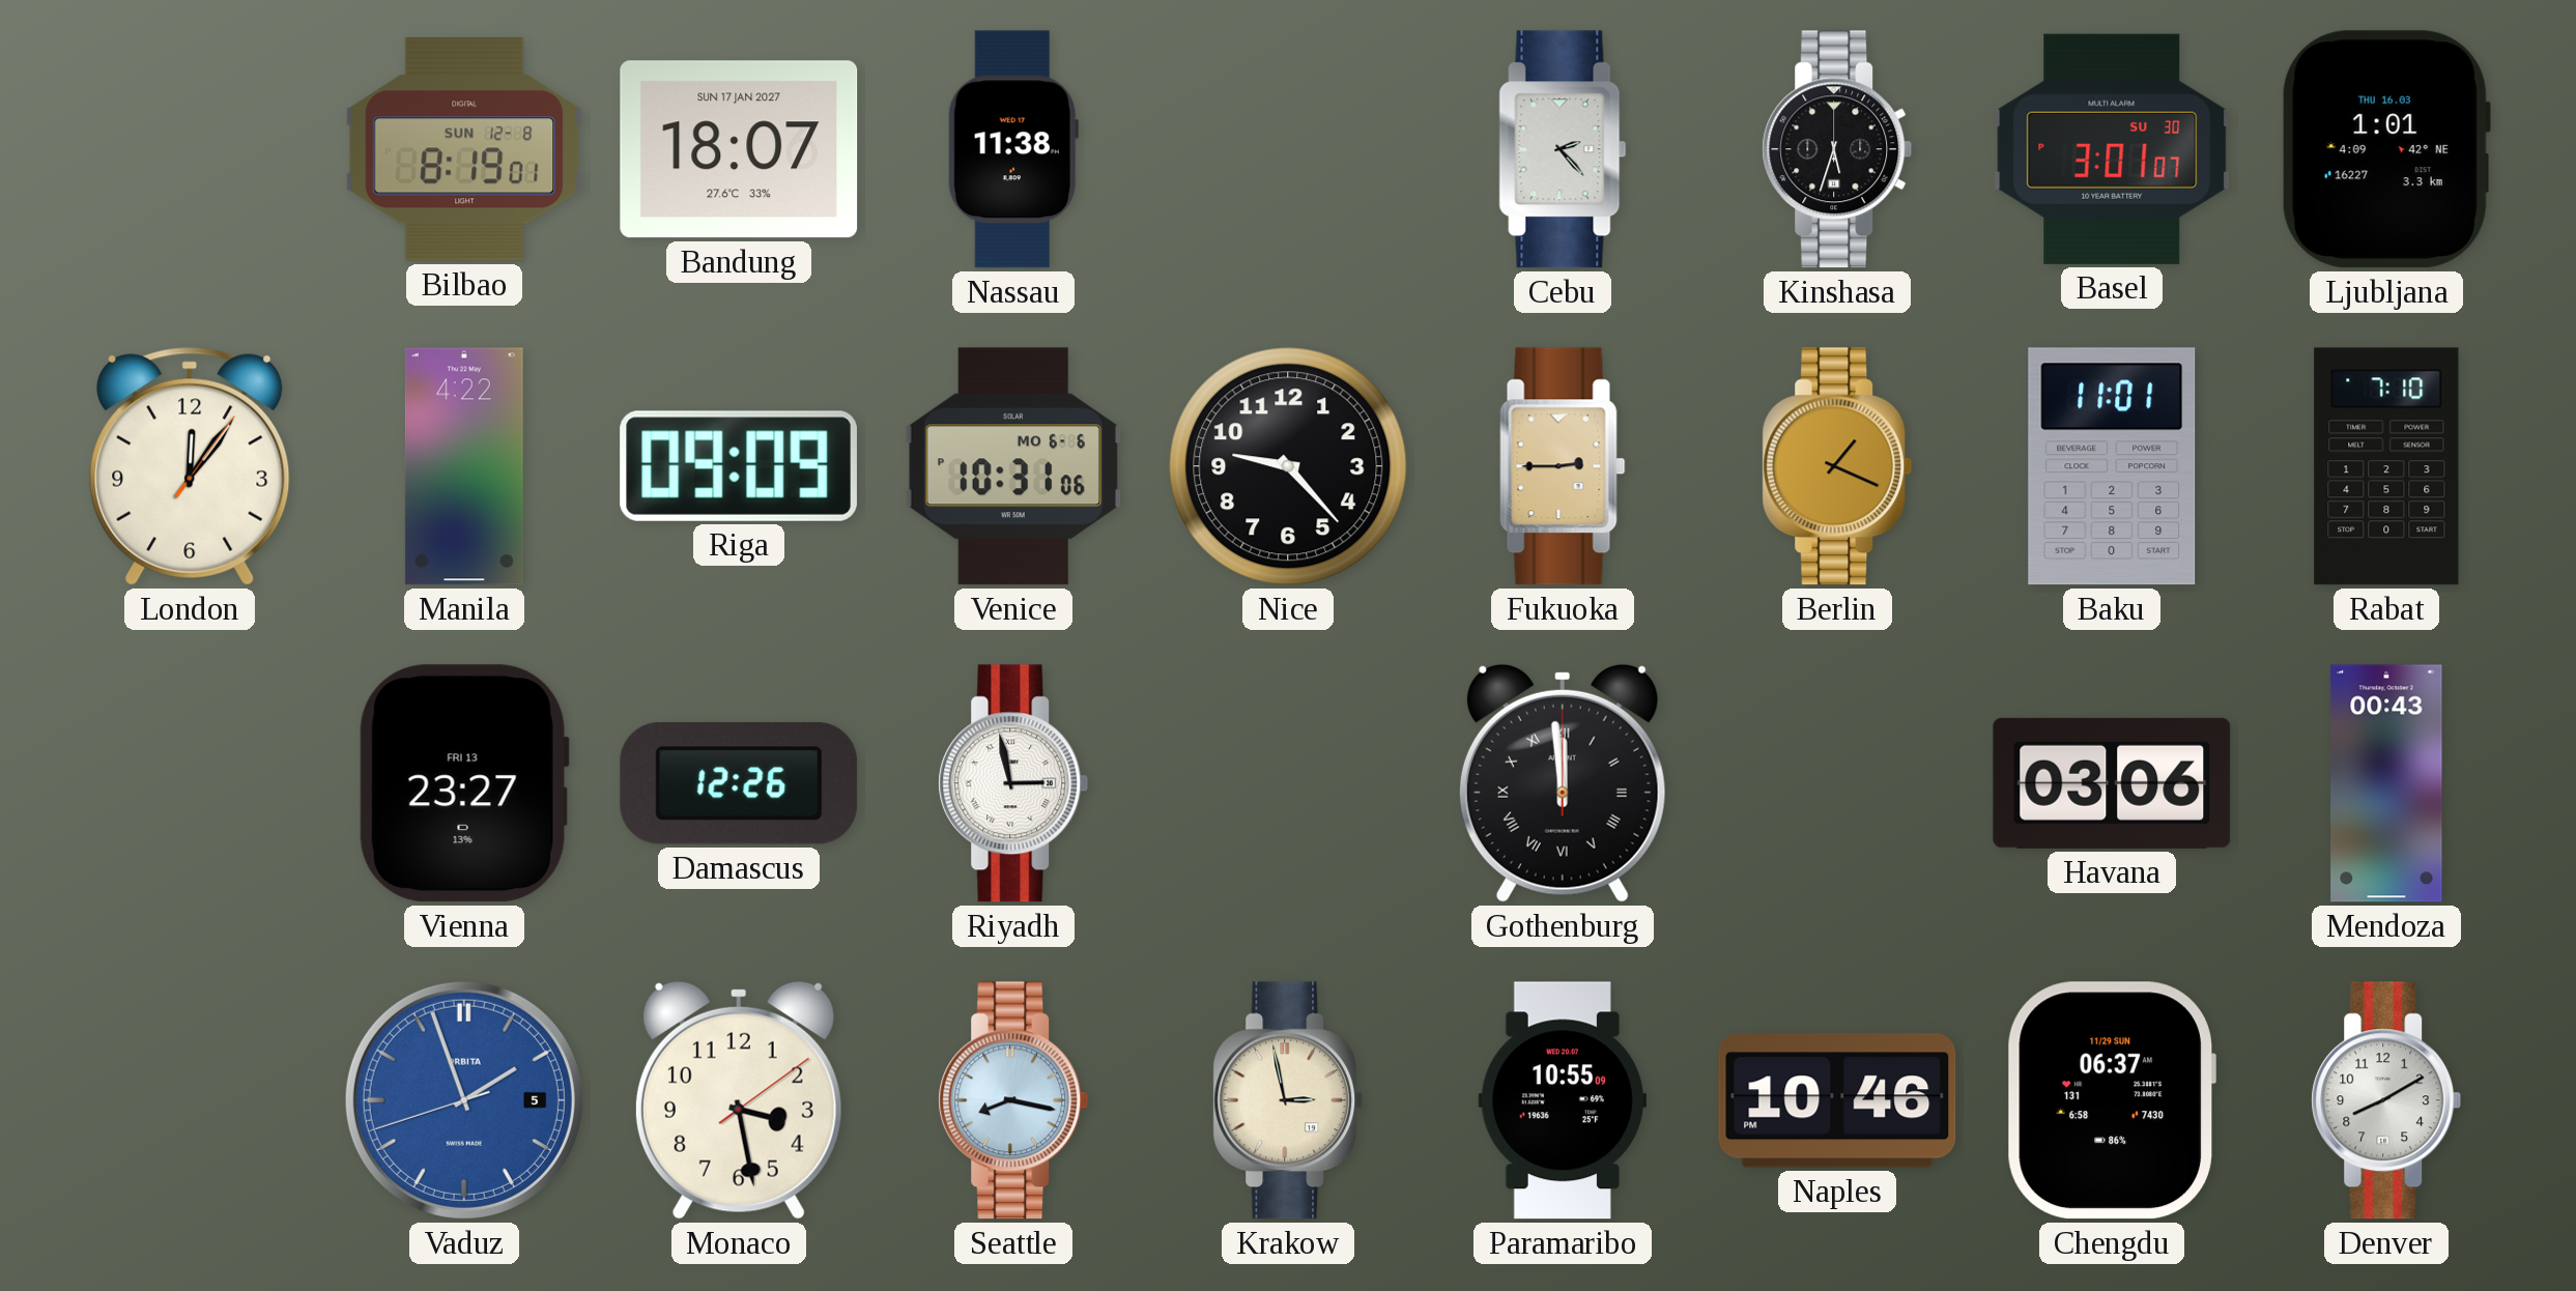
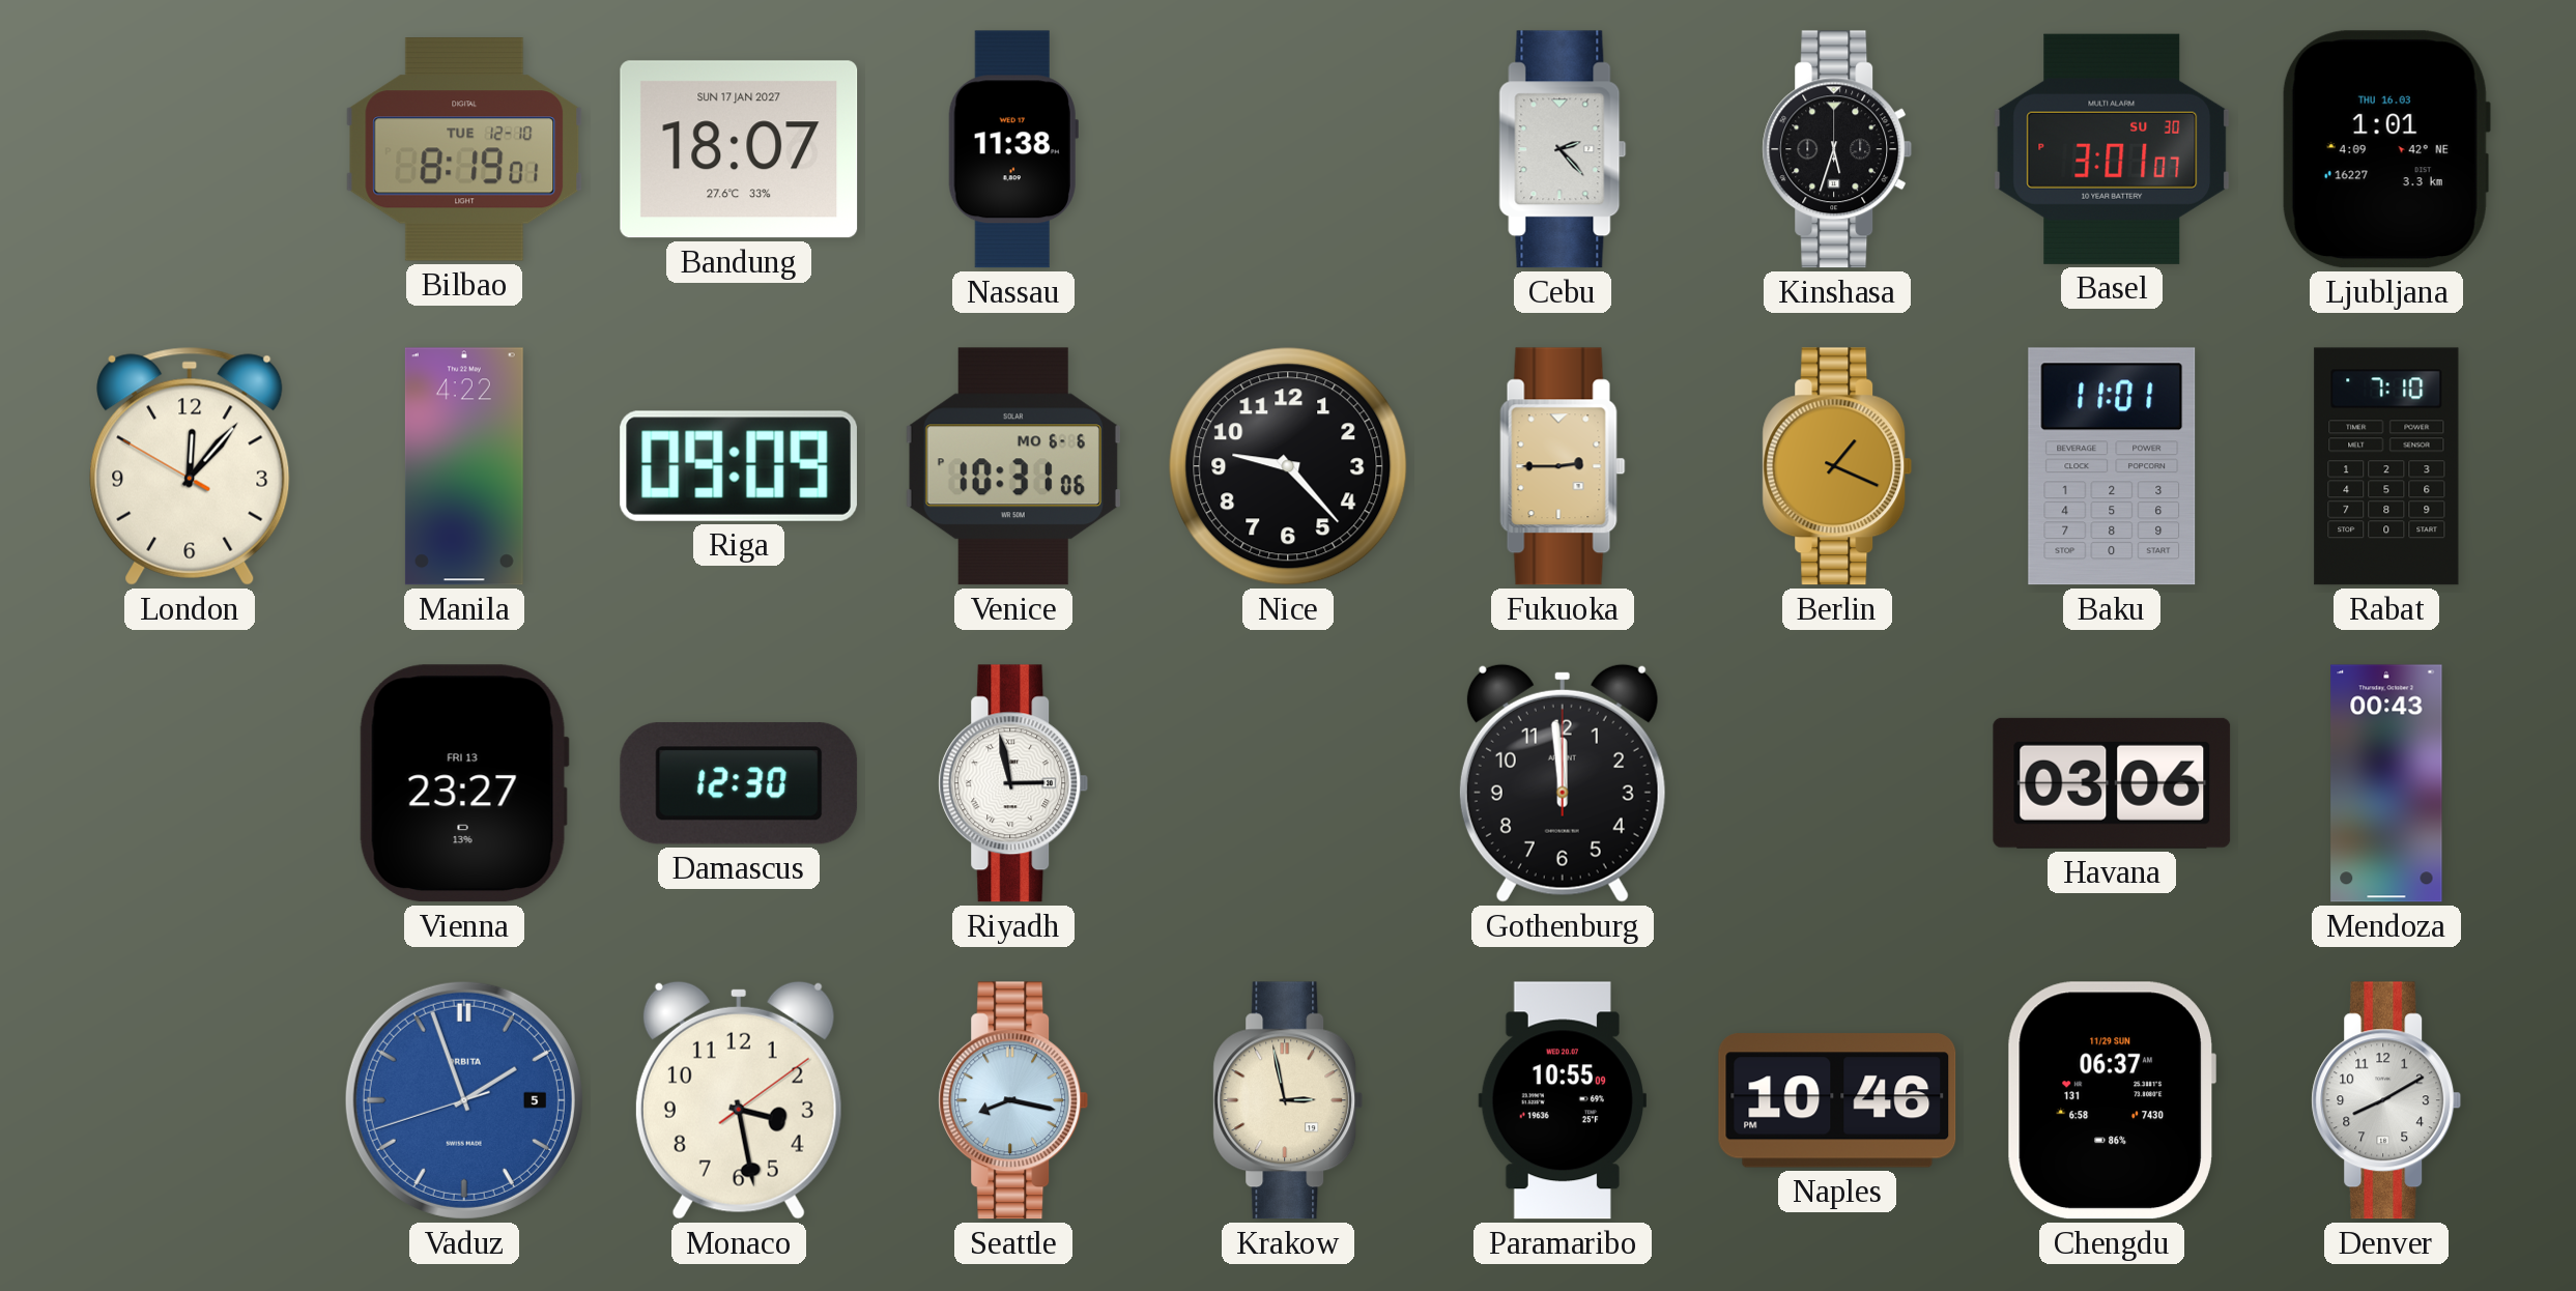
Bilbao date: SUN 12-8 -> TUE 12-10 (464, 150)
London: 12:06:06 -> 12:06:50 (190, 466)
Damascus: 12:26 -> 12:30 (739, 783)
Gothenburg numerals: Roman -> Arabic (1563, 783)
